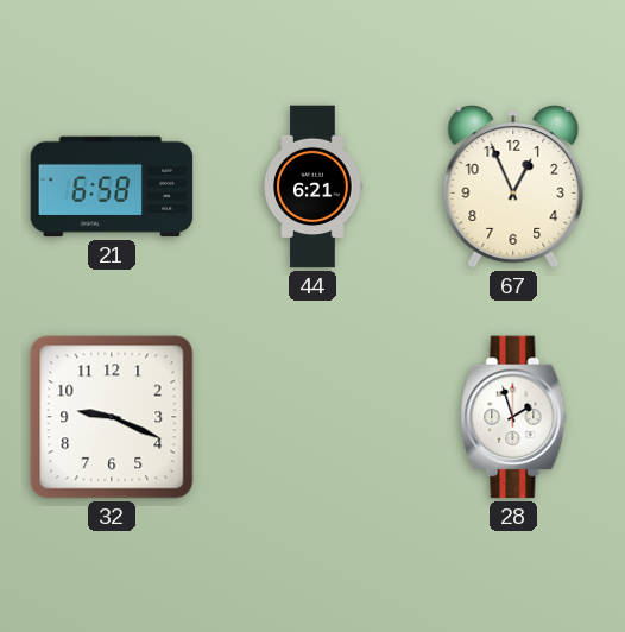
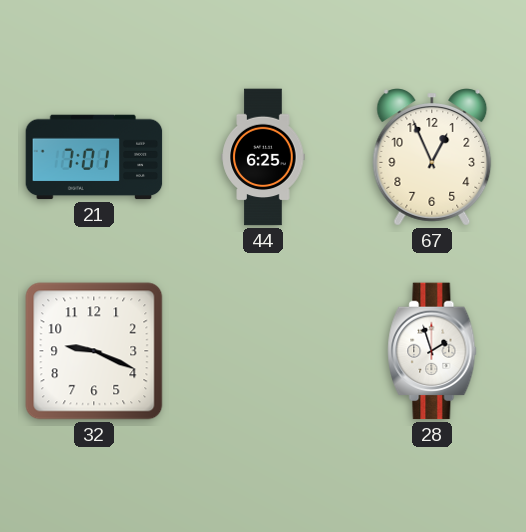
21: 6:58 -> 7:01 (94, 157)
44: 6:21 -> 6:25 (263, 157)
